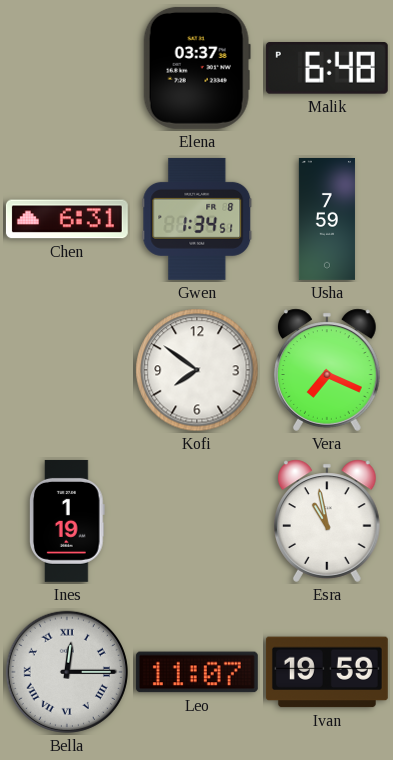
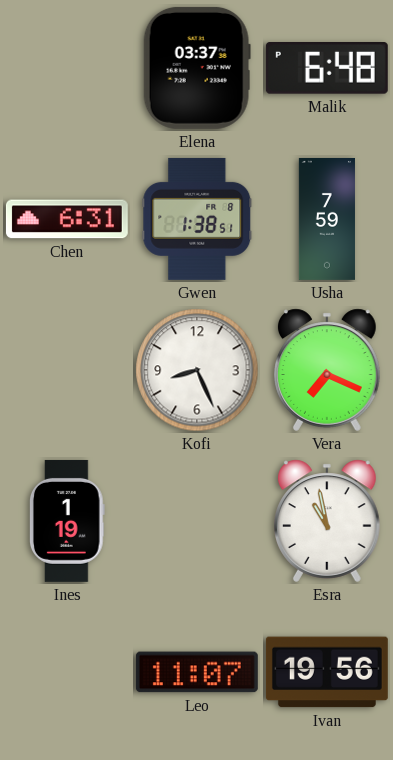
Gwen: 1:34 -> 1:38 (197, 219)
Kofi: 7:51 -> 8:26 (197, 370)
Bella: 12:15 -> none (67, 672)
Ivan: 19:59 -> 19:56 (327, 672)
